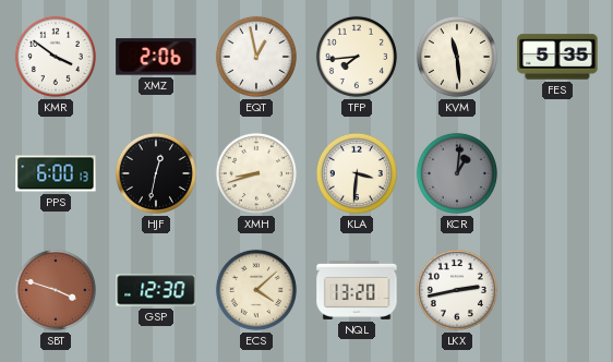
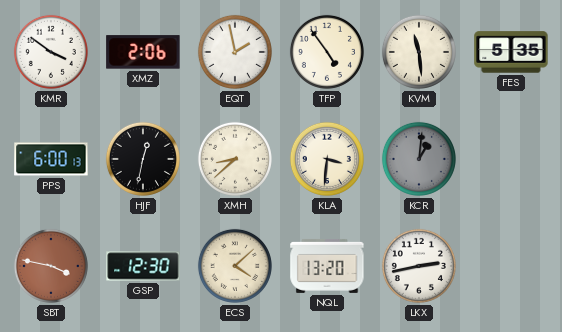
EQT: 12:58 -> 1:58 (235, 52)
TFP: 7:44 -> 4:54 (327, 52)
XMH: 8:42 -> 8:38 (235, 159)
SBT: 3:48 -> 3:47 (51, 266)
